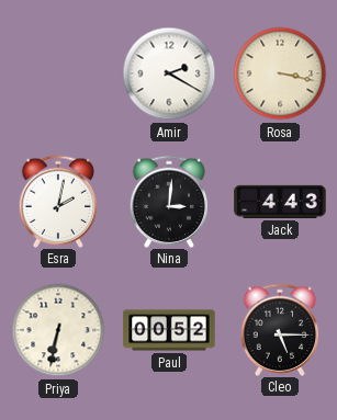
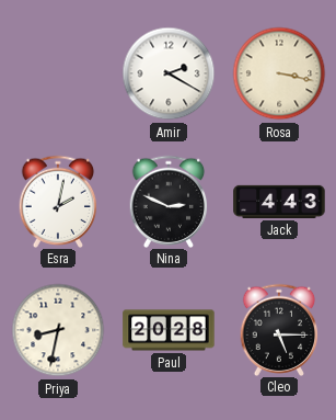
Nina: 3:01 -> 2:49 (169, 201)
Priya: 6:32 -> 8:32 (58, 330)
Paul: 00:52 -> 20:28 (169, 330)
